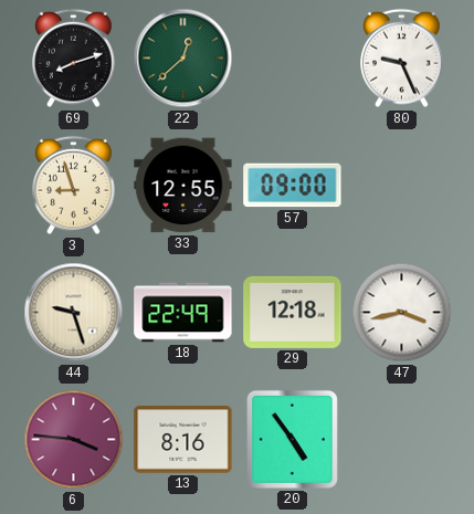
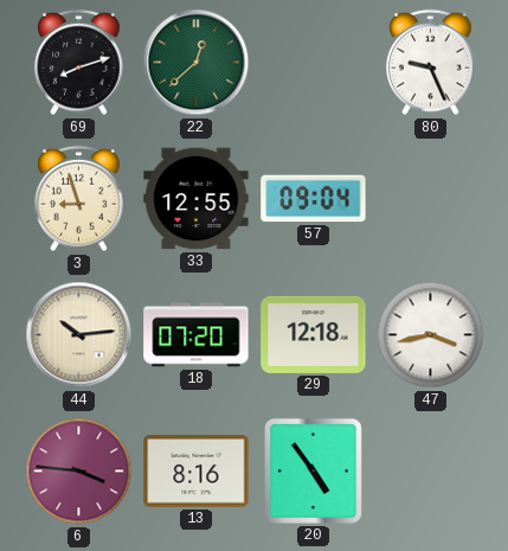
57: 09:00 -> 09:04 (314, 199)
44: 9:27 -> 10:14 (79, 335)
18: 22:49 -> 07:20 (197, 335)
